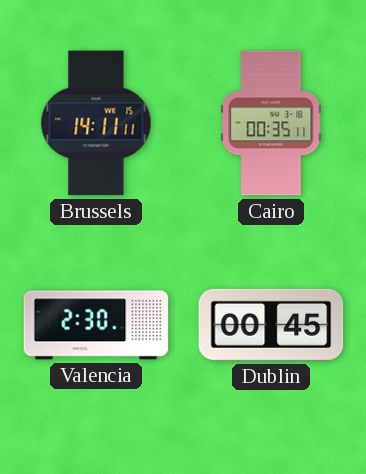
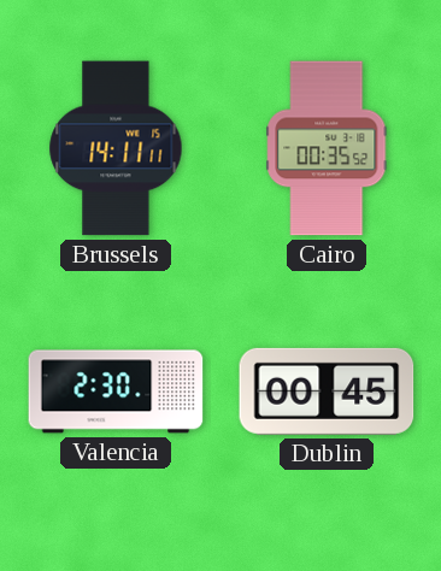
Cairo: 00:35:11 -> 00:35:52 (327, 148)
